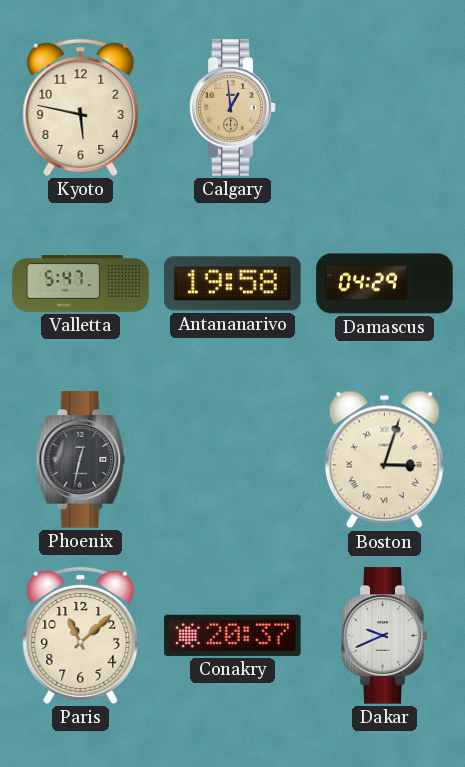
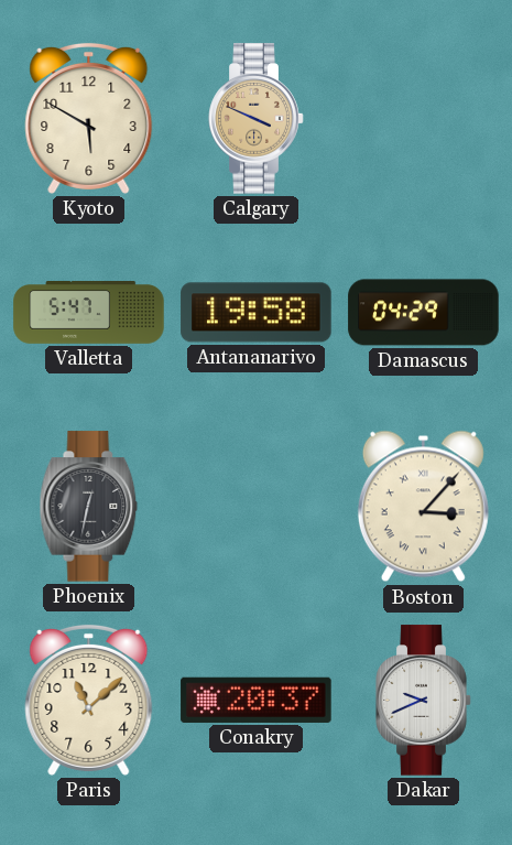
Kyoto: 5:47 -> 5:50 (89, 118)
Calgary: 12:59 -> 3:49 (257, 119)
Boston: 3:03 -> 3:07 (423, 507)
